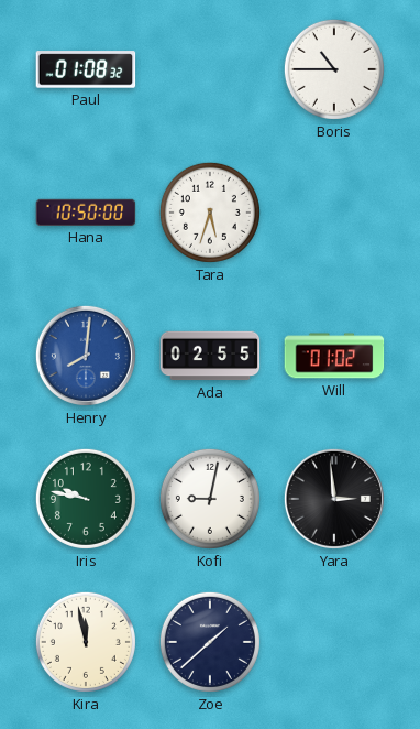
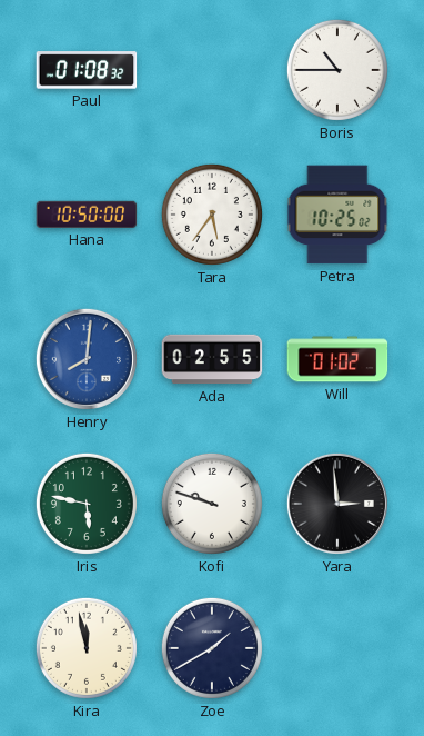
Tara: 5:33 -> 5:36 (212, 215)
Petra: none -> 10:25 (337, 215)
Iris: 9:47 -> 5:47 (87, 504)
Kofi: 9:02 -> 9:48 (212, 504)
Zoe: 1:38 -> 1:40 (212, 648)
